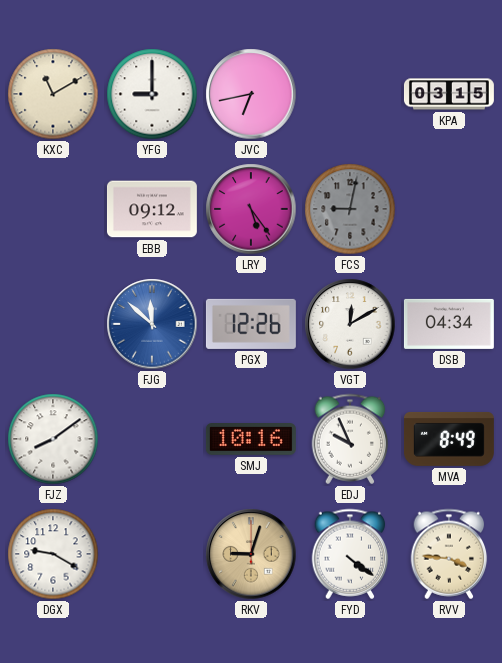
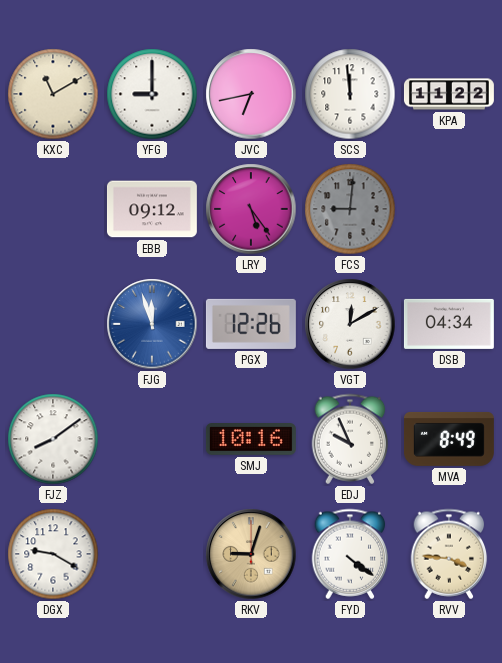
SCS: none -> 11:59 (350, 94)
KPA: 03:15 -> 11:22 (449, 94)
FCS: 9:02 -> 9:01 (350, 209)
FJG: 11:52 -> 11:57 (152, 324)
